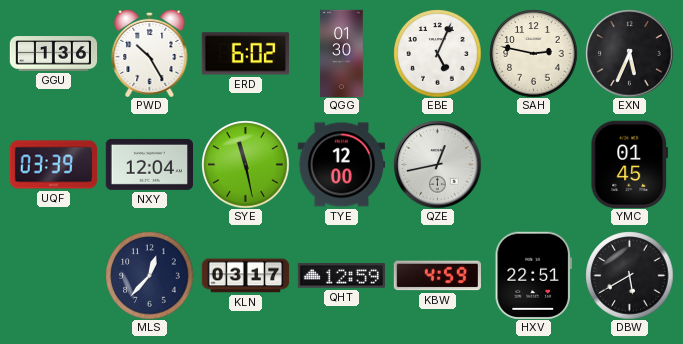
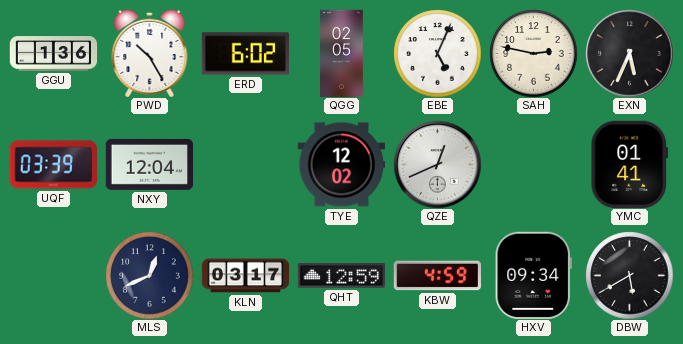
QGG: 01:30 -> 02:05 (342, 53)
SYE: 11:28 -> none (245, 164)
TYE: 12:00 -> 12:02 (341, 165)
QZE: 12:43 -> 12:41 (437, 164)
YMC: 01:45 -> 01:41 (629, 164)
MLS: 12:37 -> 12:41 (149, 275)
HXV: 22:51 -> 09:34 (533, 275)
